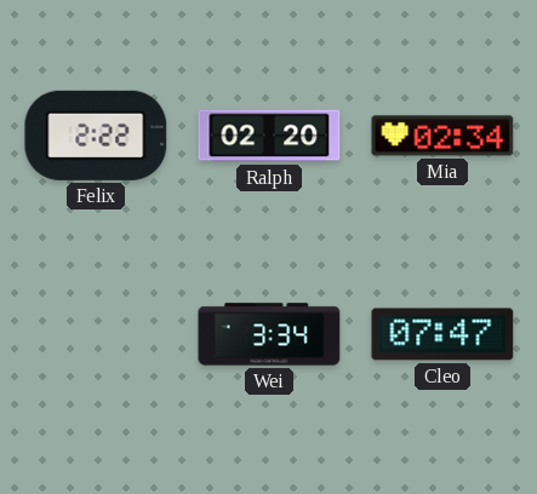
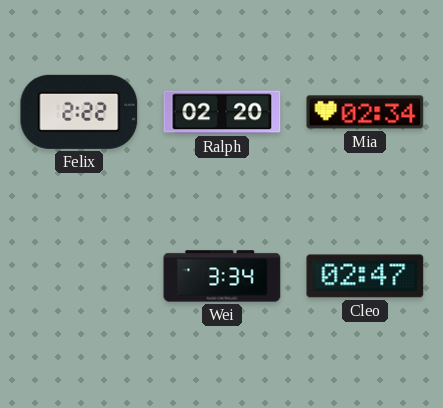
Cleo: 07:47 -> 02:47 (365, 276)
